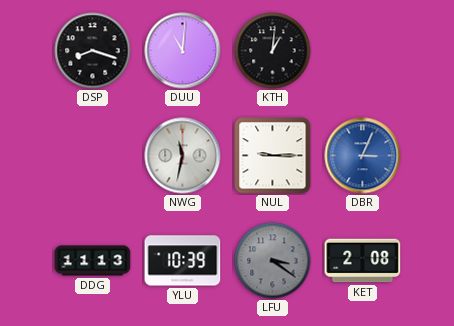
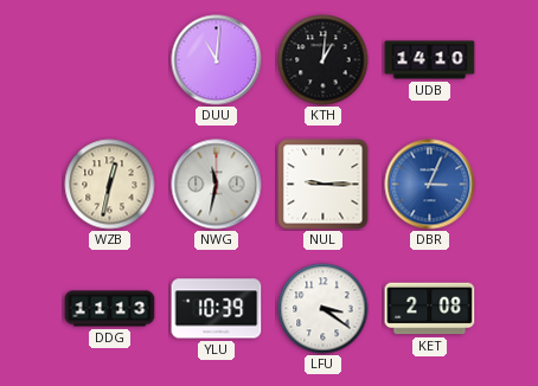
DSP: 8:18 -> none (93, 51)
UDB: none -> 14:10 (430, 60)
WZB: none -> 12:32 (110, 185)
LFU dial: grey -> white (324, 309)
